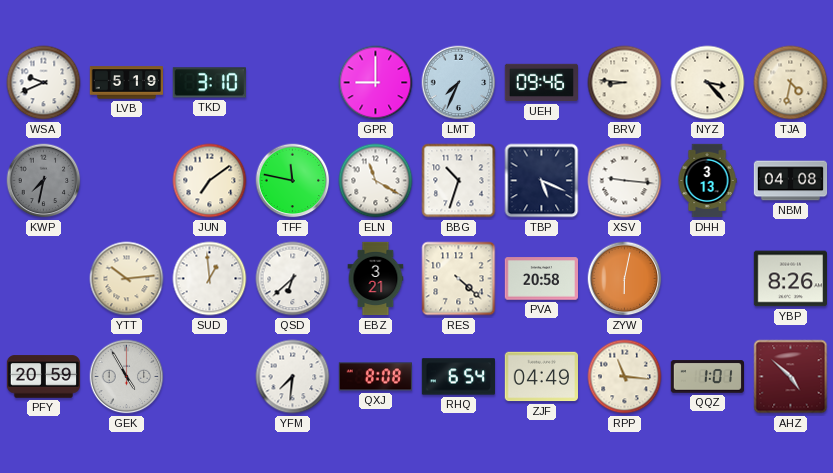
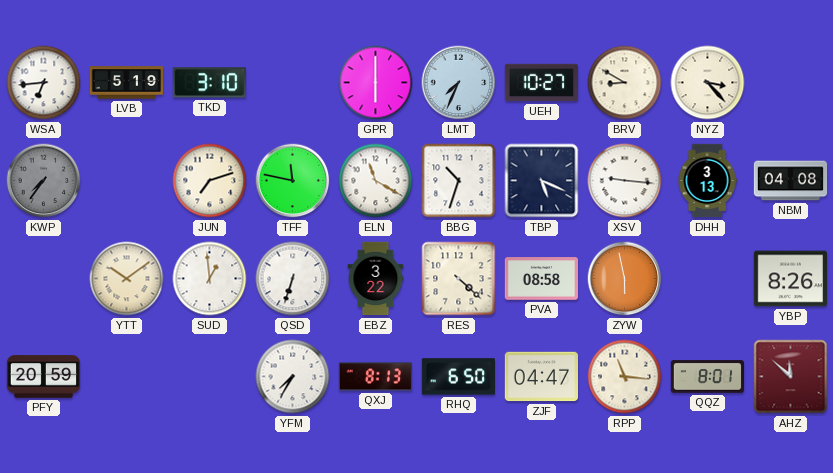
WSA: 9:41 -> 6:44 (44, 83)
GPR: 9:00 -> 6:00 (376, 83)
UEH: 09:46 -> 10:27 (542, 83)
BRV: 8:46 -> 8:50 (625, 83)
TJA: 4:32 -> none (791, 83)
KWP: 7:32 -> 7:36 (44, 181)
JUN: 7:09 -> 7:12 (210, 181)
YTT: 10:14 -> 10:09 (127, 279)
QSD: 6:38 -> 6:33 (293, 279)
EBZ: 3:21 -> 3:22 (376, 279)
PVA: 20:58 -> 08:58 (541, 279)
ZYW: 6:02 -> 5:58 (625, 279)
GEK: 4:55 -> none (127, 377)
YFM: 7:31 -> 7:35 (293, 377)
QXJ: 8:08 -> 8:13 (375, 377)
RHQ: 6:54 -> 6:50 (458, 377)
ZJF: 04:49 -> 04:47 (541, 377)
QQZ: 1:01 -> 8:01 (707, 377)
AHZ: 4:52 -> 11:52 (791, 377)
